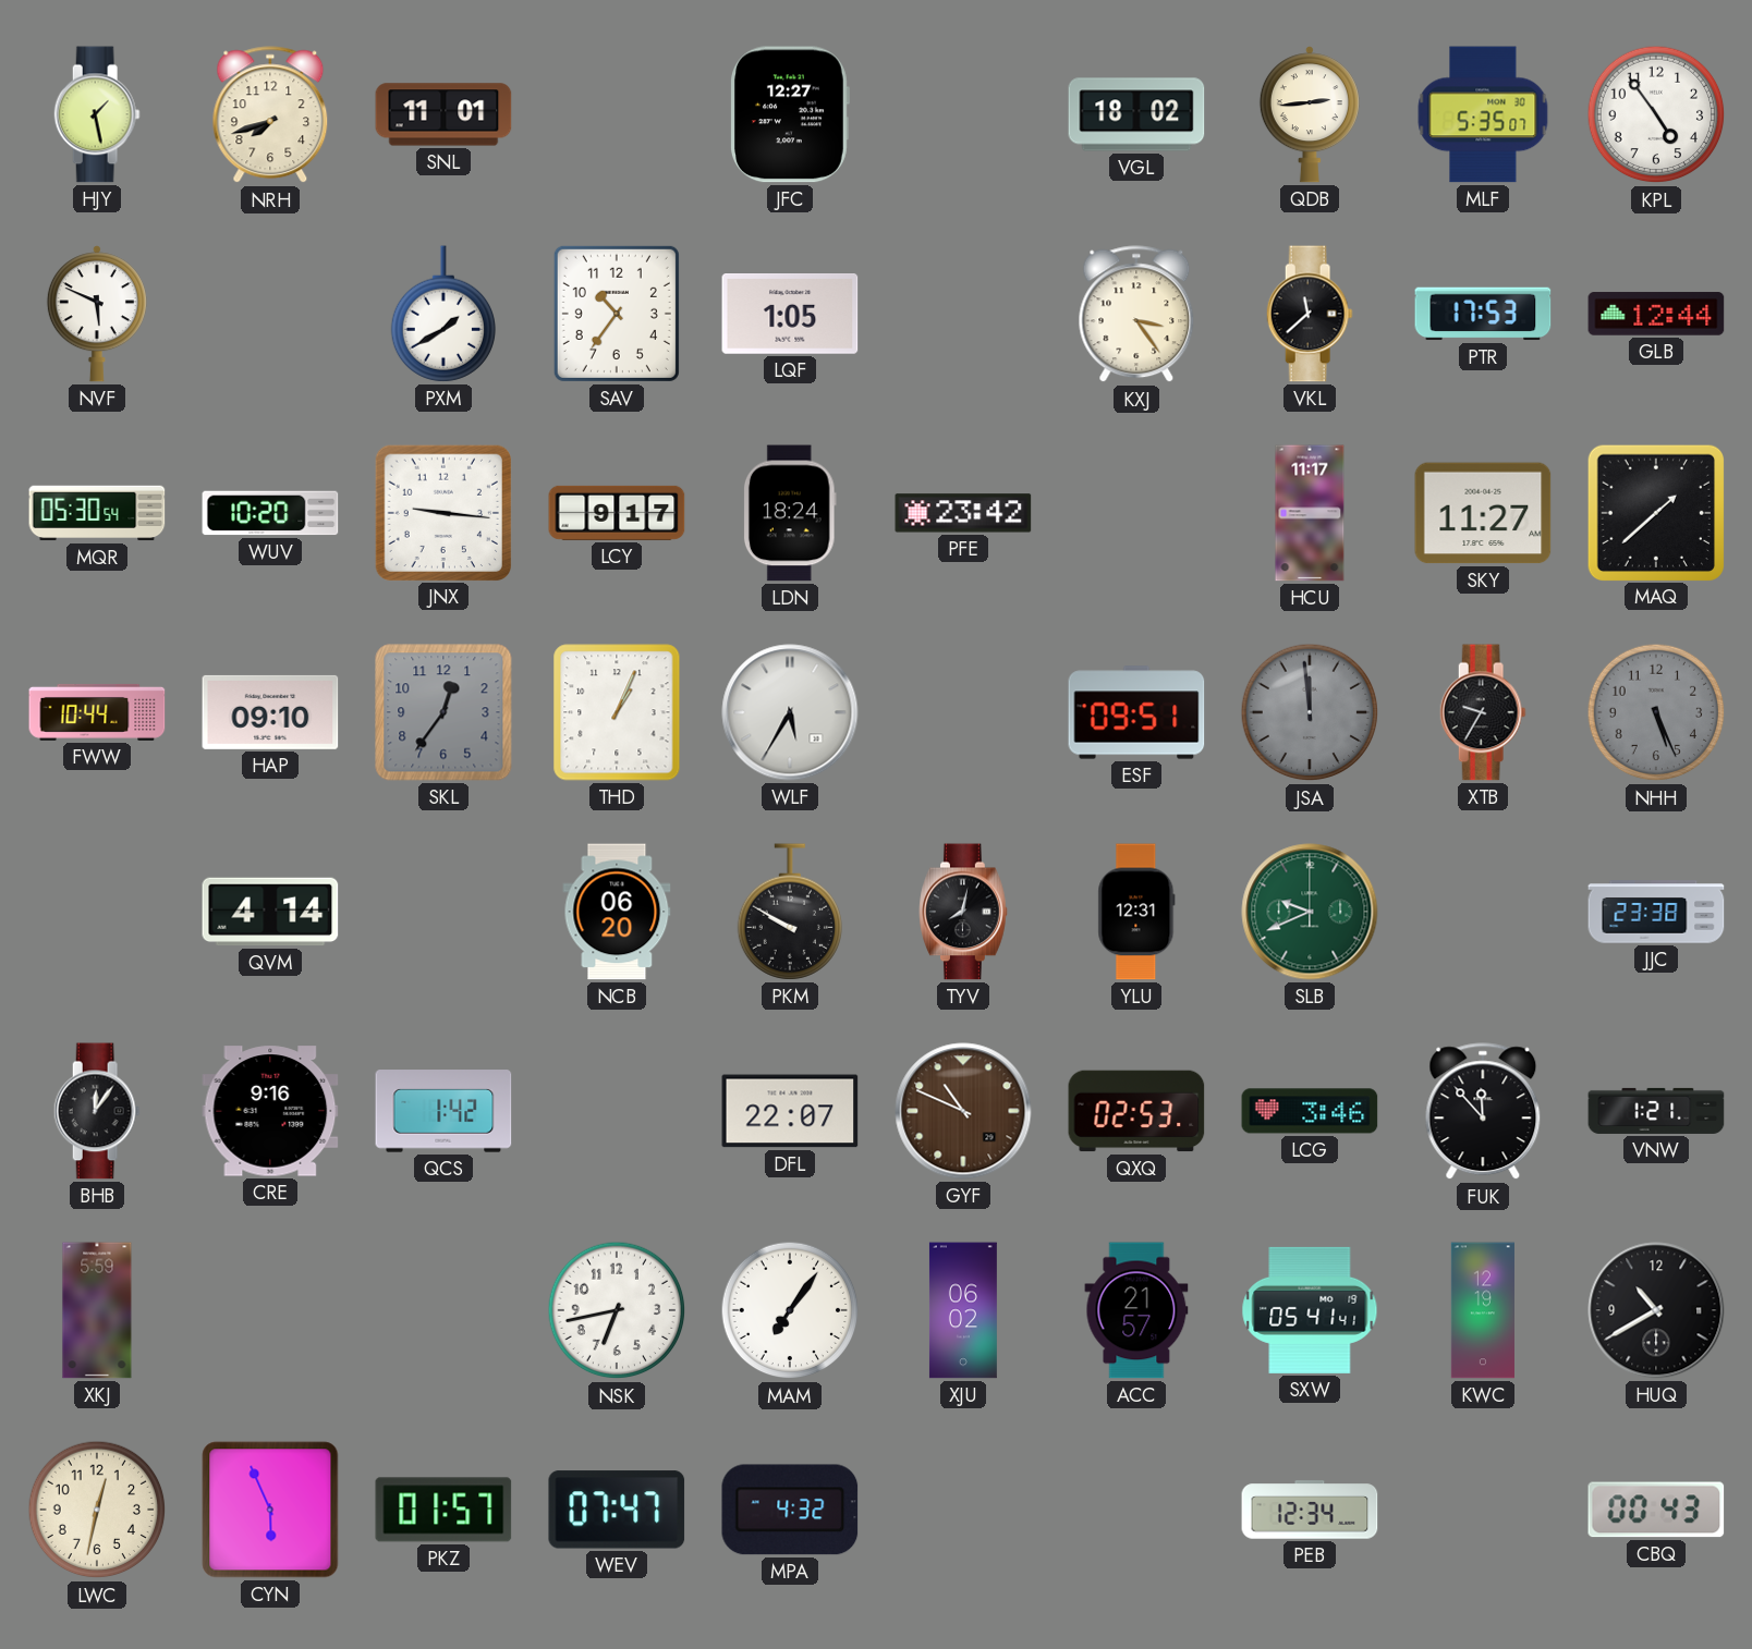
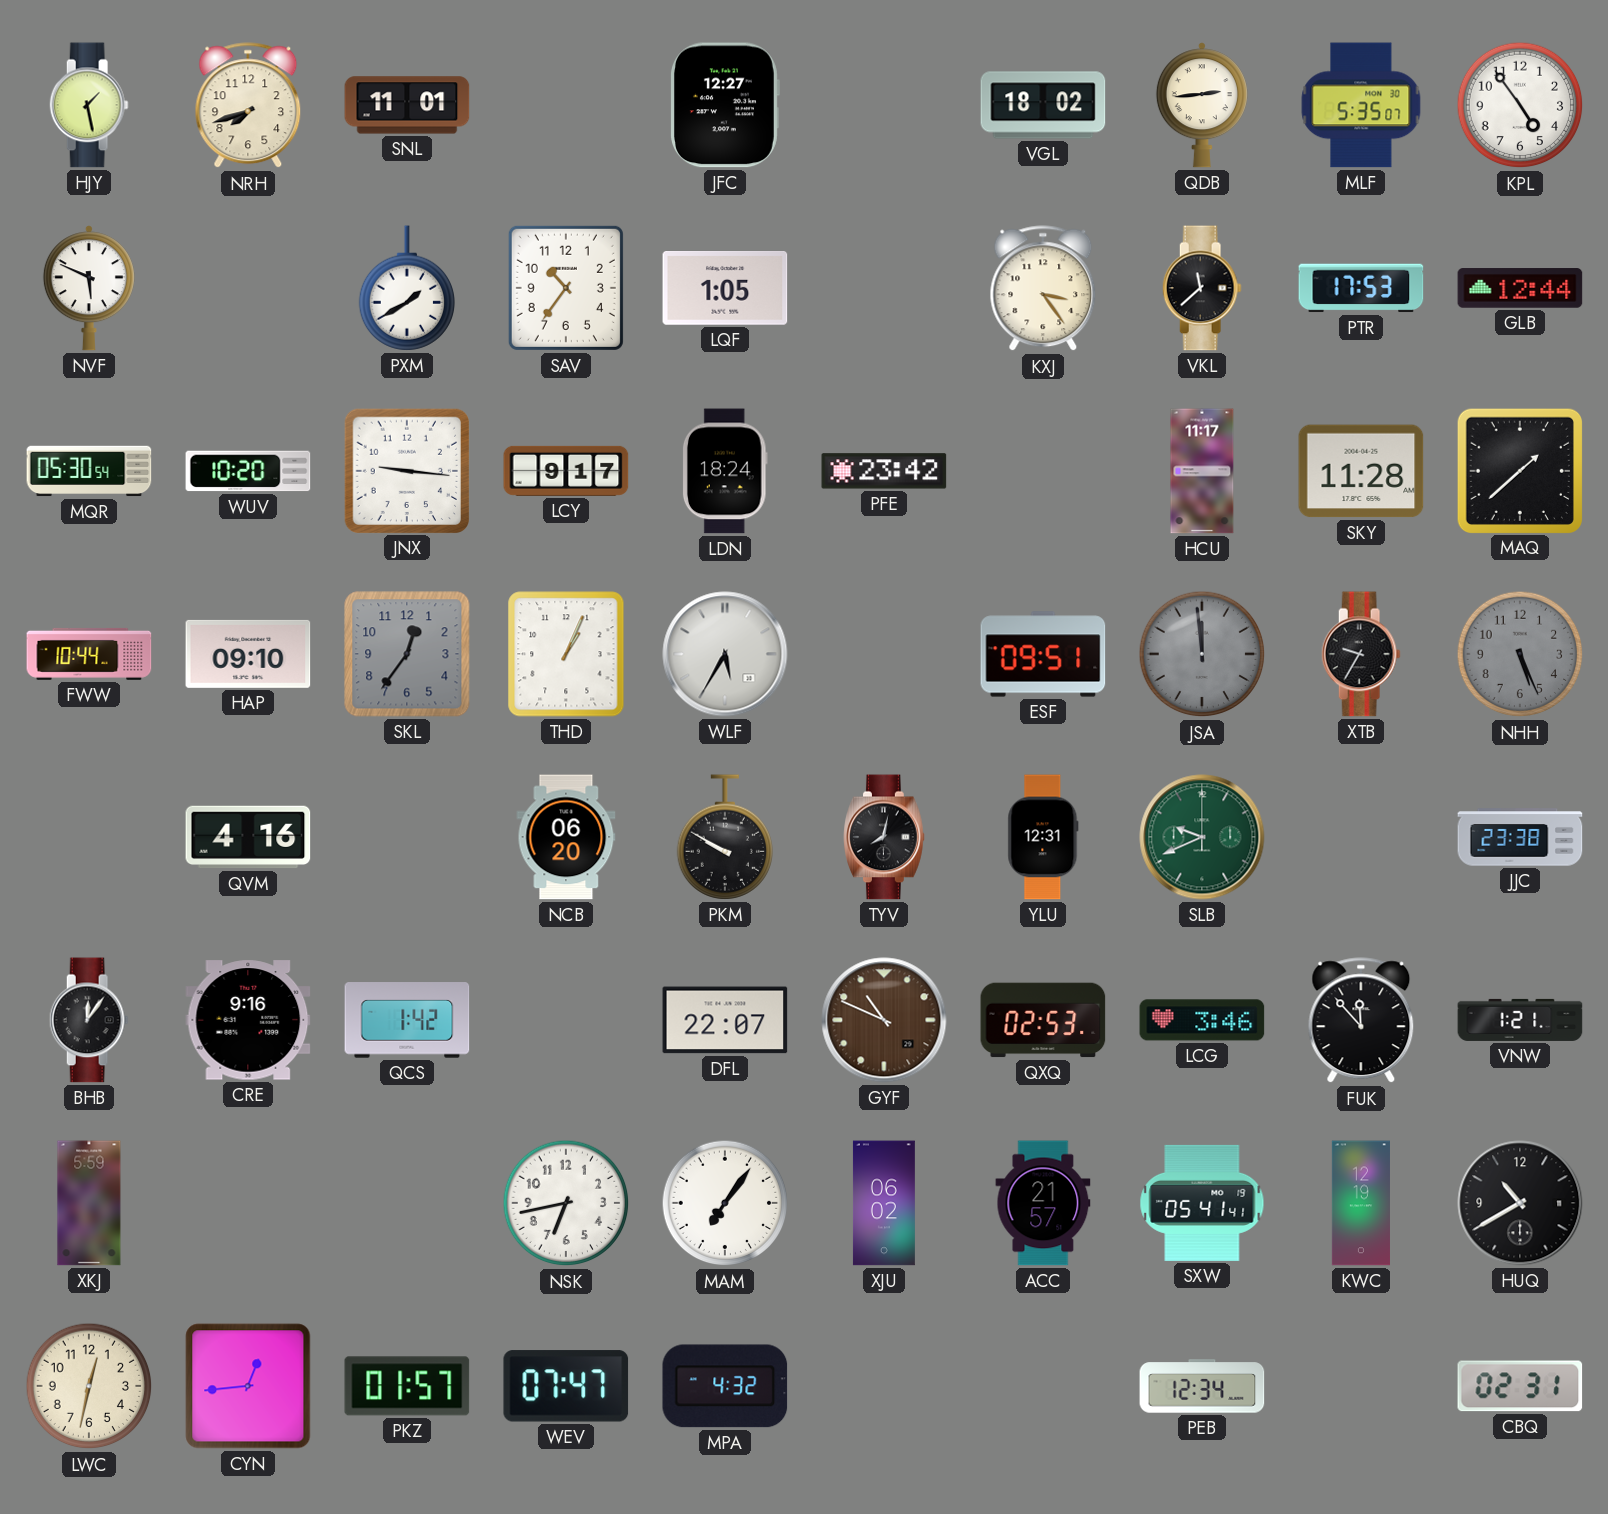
SKY: 11:27 -> 11:28 (1361, 471)
QVM: 4:14 -> 4:16 (248, 837)
CYN: 5:56 -> 12:44 (248, 1386)
CBQ: 00:43 -> 02:31 (1520, 1386)
